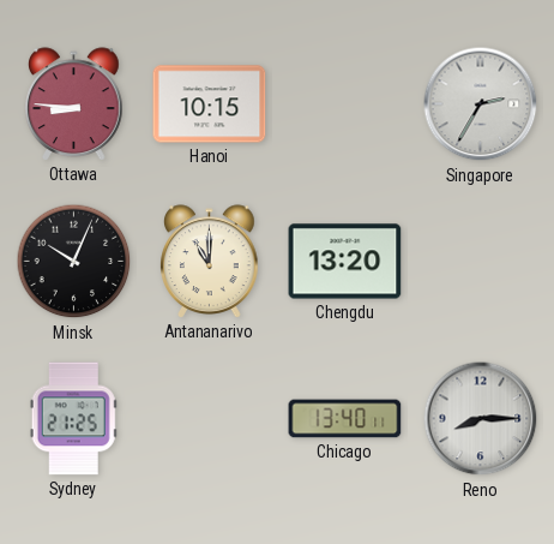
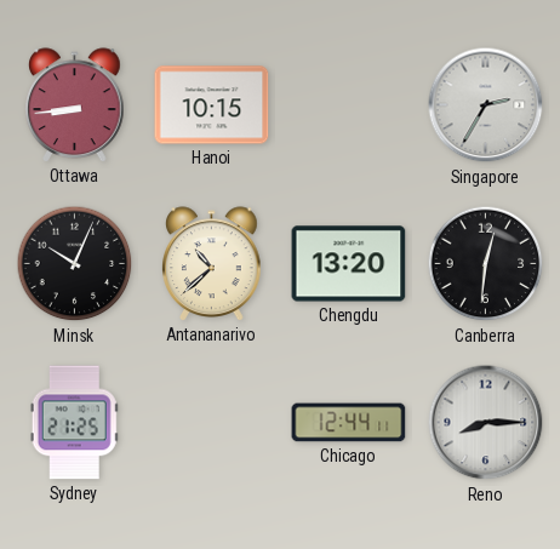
Ottawa: 8:46 -> 8:44 (75, 105)
Antananarivo: 11:00 -> 10:38 (212, 264)
Canberra: none -> 12:31 (486, 264)
Chicago: 13:40 -> 12:44 (349, 423)
